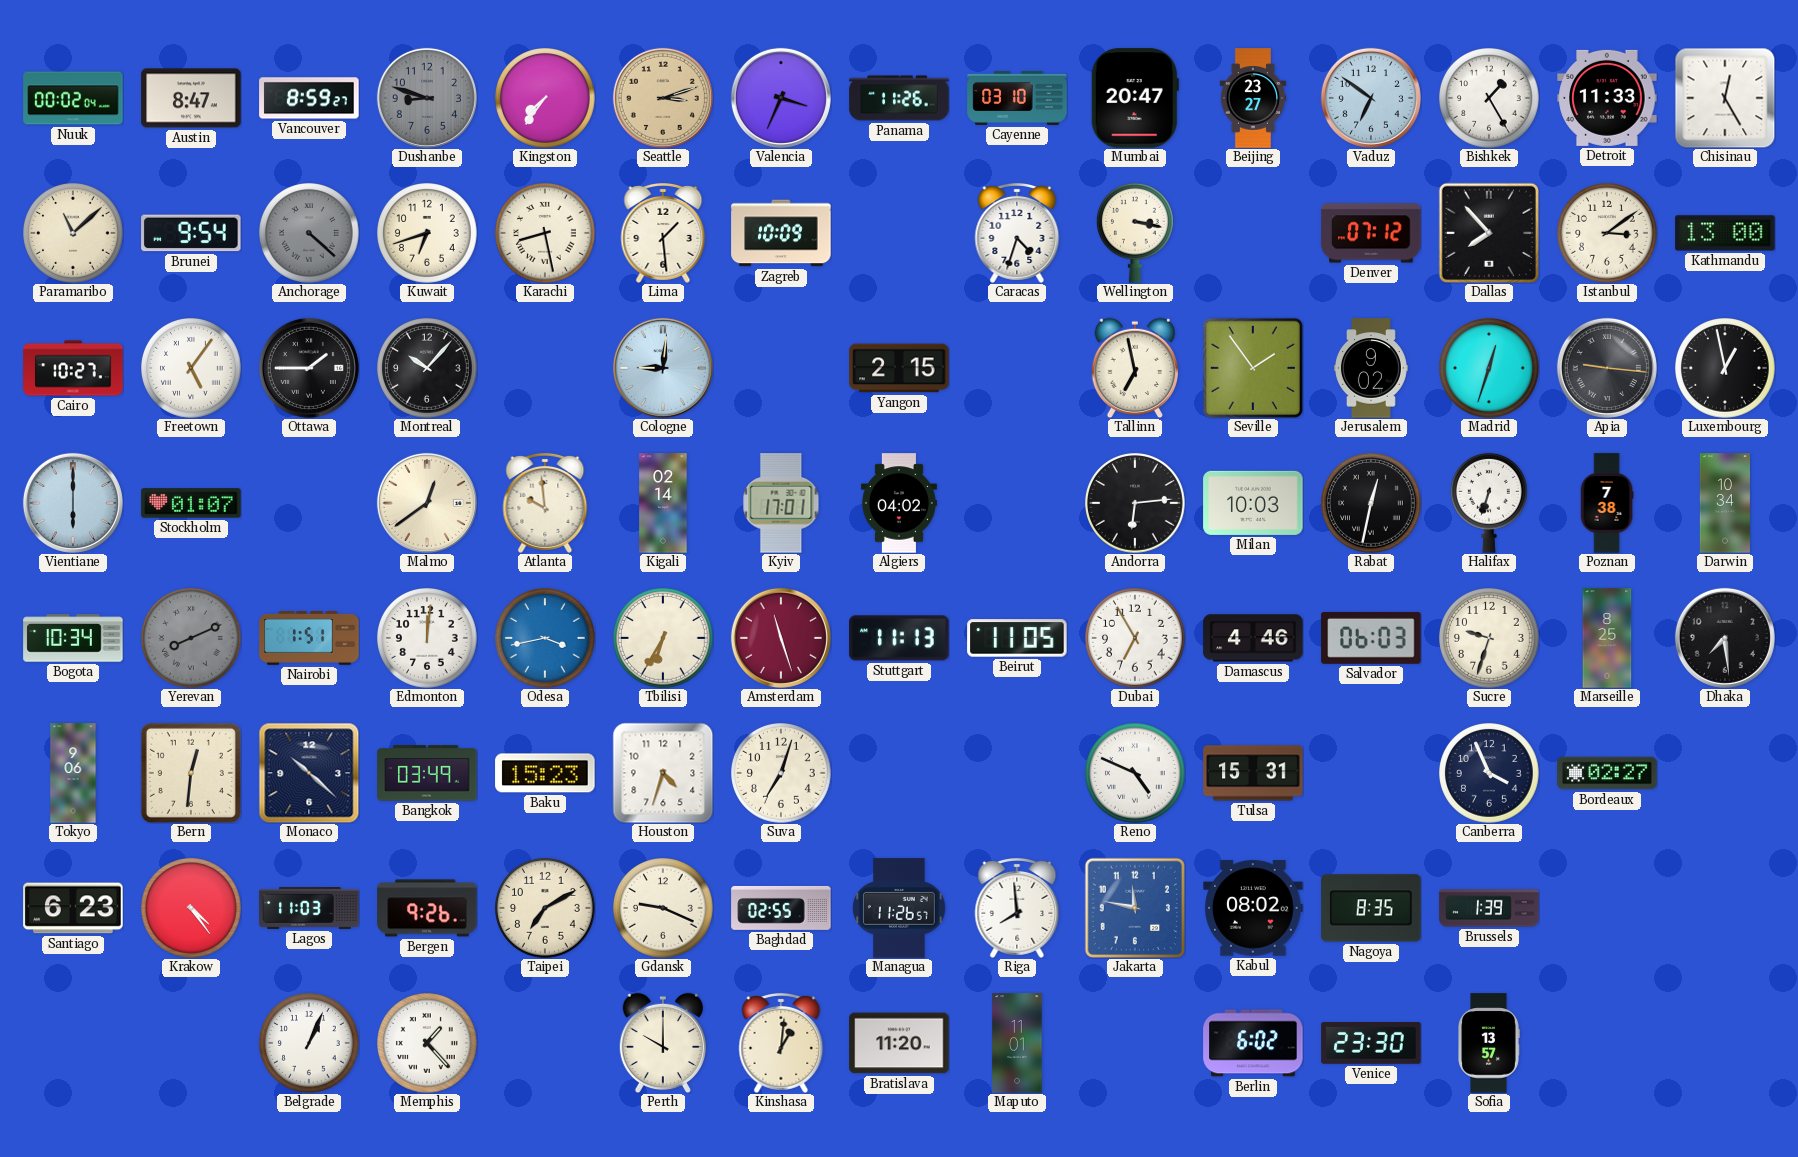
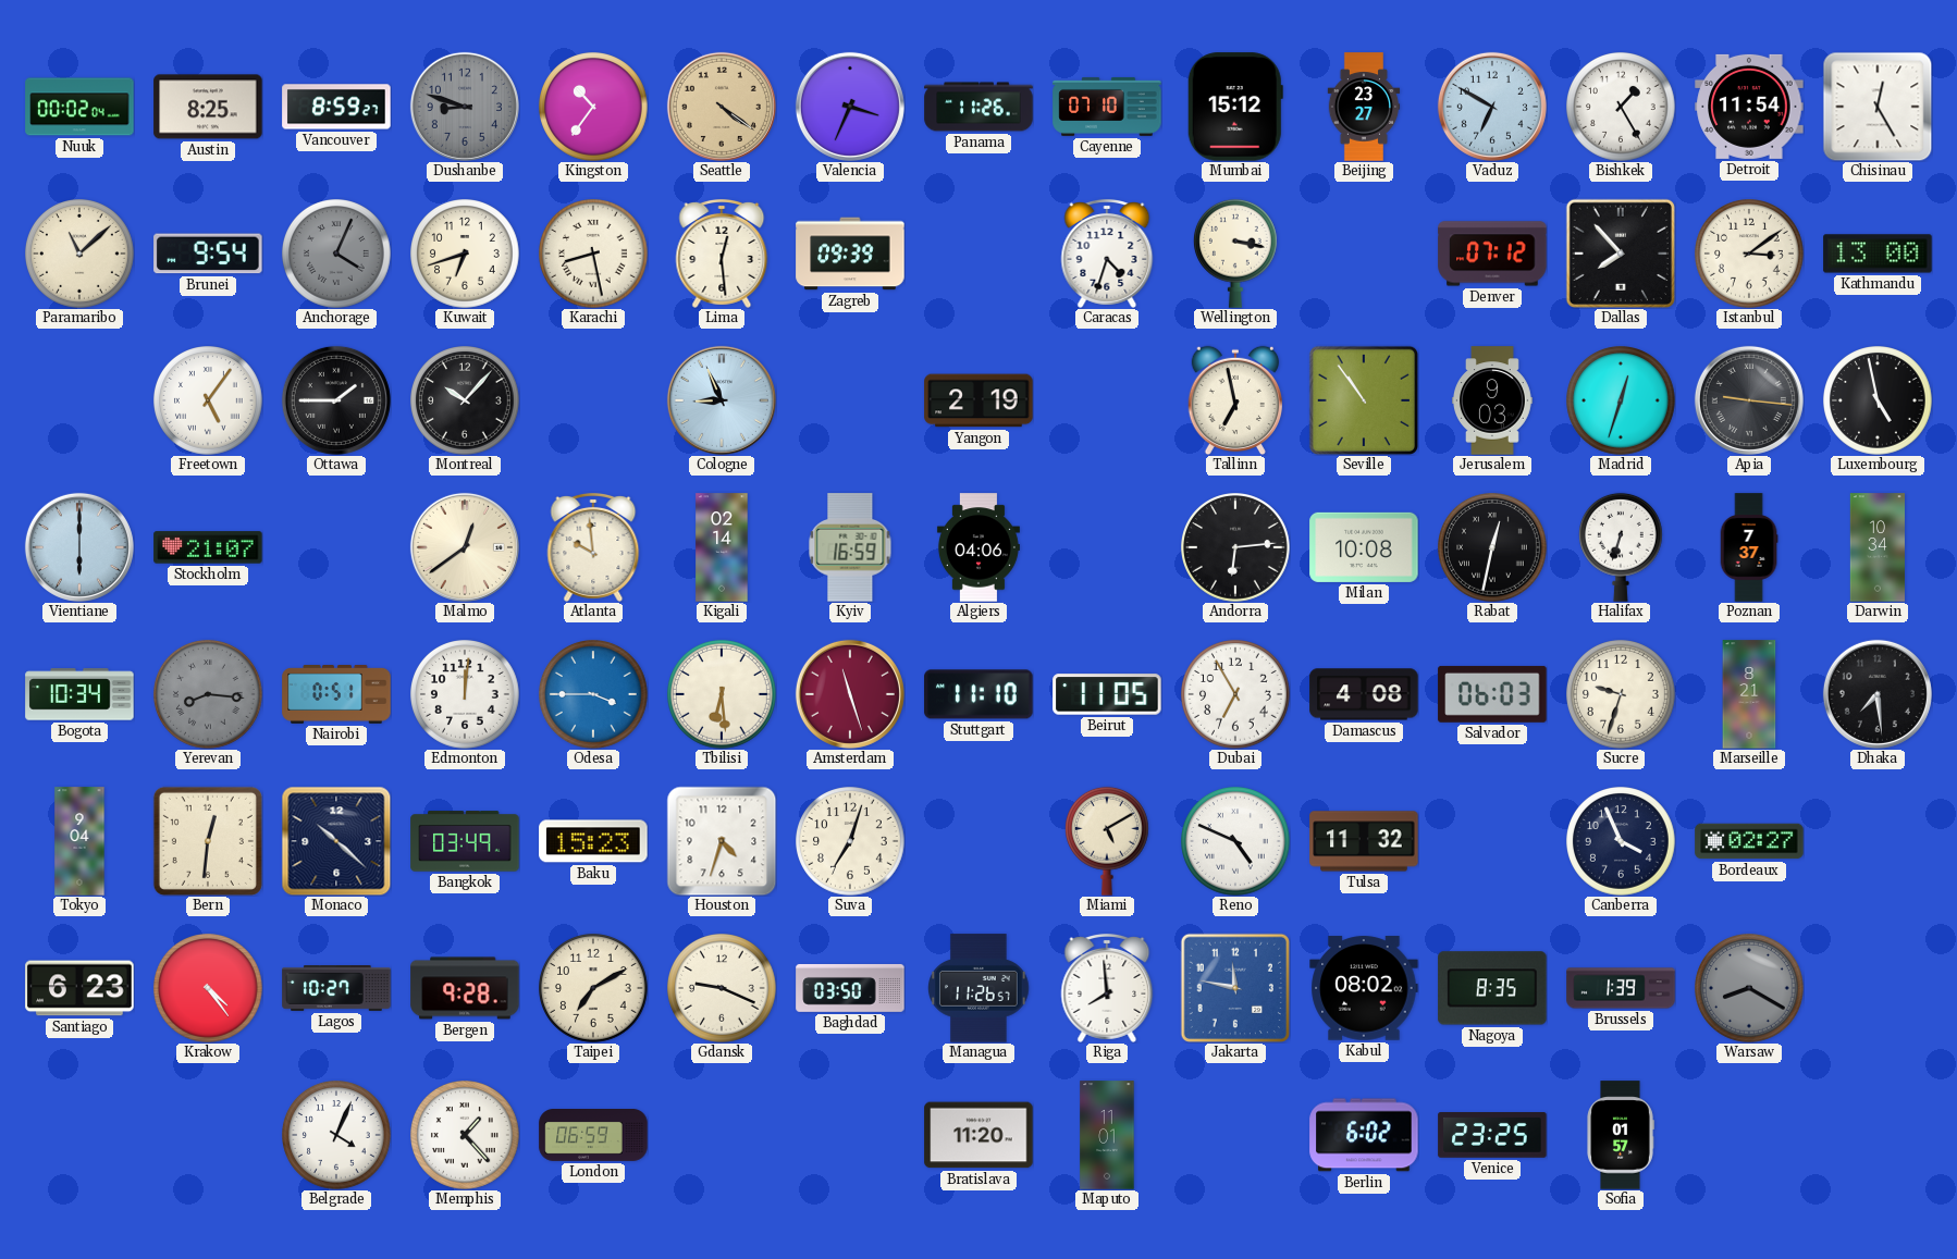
Austin: 8:47 -> 8:25 (208, 107)
Kingston: 7:36 -> 10:36 (594, 108)
Seattle: 3:12 -> 4:21 (722, 107)
Cayenne: 03:10 -> 07:10 (1107, 107)
Mumbai: 20:47 -> 15:12 (1235, 107)
Vaduz: 6:51 -> 6:50 (1492, 107)
Detroit: 11:33 -> 11:54 (1749, 107)
Anchorage: 4:22 -> 4:04 (337, 255)
Lima: 1:29 -> 12:29 (722, 254)
Zagreb: 10:09 -> 09:39 (850, 254)
Cairo: 10:27 -> none (73, 368)
Cologne: 9:01 -> 8:56 (722, 400)
Yangon: 2:15 -> 2:19 (978, 400)
Seville: 1:54 -> 10:54 (1363, 399)
Jerusalem: 9:02 -> 9:03 (1493, 400)
Luxembourg: 12:58 -> 4:58 (1879, 402)
Stockholm: 01:07 -> 21:07 (208, 547)
Kyiv: 17:01 -> 16:59 (850, 547)
Algiers: 04:02 -> 04:06 (978, 547)
Milan: 10:03 -> 10:08 (1364, 547)
Poznan: 7:38 -> 7:37 (1749, 547)
Yerevan: 8:11 -> 8:16 (209, 695)
Nairobi: 1:51 -> 0:51 (336, 695)
Odesa: 3:43 -> 3:45 (594, 695)
Tbilisi: 6:35 -> 6:29 (723, 695)
Stuttgart: 11:13 -> 11:10 (978, 694)
Damascus: 4:46 -> 4:08 (1364, 694)
Marseille: 8:25 -> 8:21 (1749, 694)
Tokyo: 9:06 -> 9:04 (79, 841)
Miami: none -> 5:10 (1107, 841)
Tulsa: 15:31 -> 11:32 (1364, 841)
Lagos: 11:03 -> 10:27 (336, 989)
Bergen: 9:26 -> 9:28 (465, 988)
Baghdad: 02:55 -> 03:50 (850, 988)
Warsaw: none -> 8:20 (1750, 989)
Belgrade: 1:04 -> 4:04 (337, 1136)
London: none -> 06:59 (593, 1136)
Perth: 10:00 -> none (662, 1043)
Kinshasa: 1:01 -> none (781, 1043)
Venice: 23:30 -> 23:25 (1492, 1136)
Sofia: 13:57 -> 01:57 (1621, 1135)
